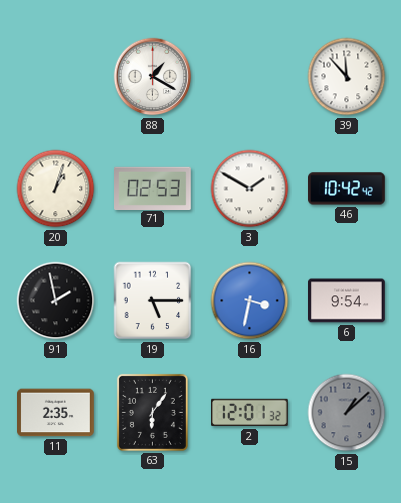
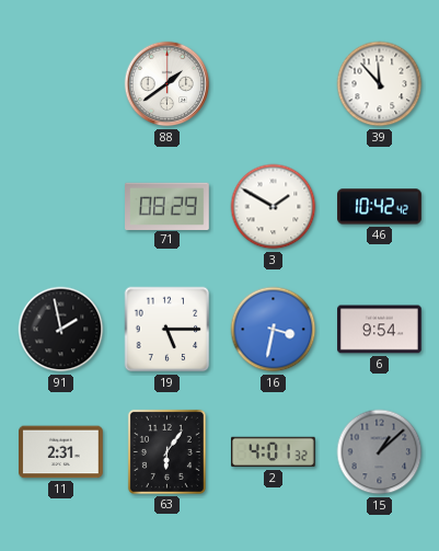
88: 1:20 -> 1:39 (167, 84)
20: 1:03 -> none (56, 189)
71: 02:53 -> 08:29 (167, 206)
11: 2:35 -> 2:31 (61, 452)
2: 12:01 -> 4:01 (274, 452)
